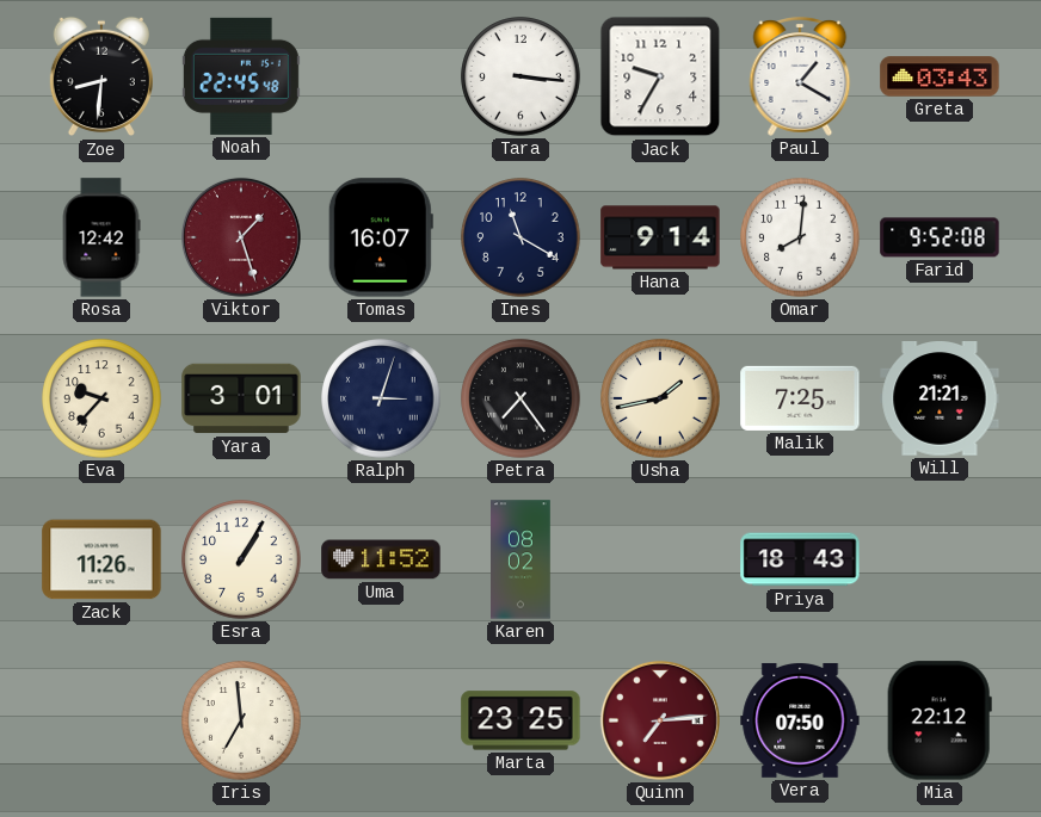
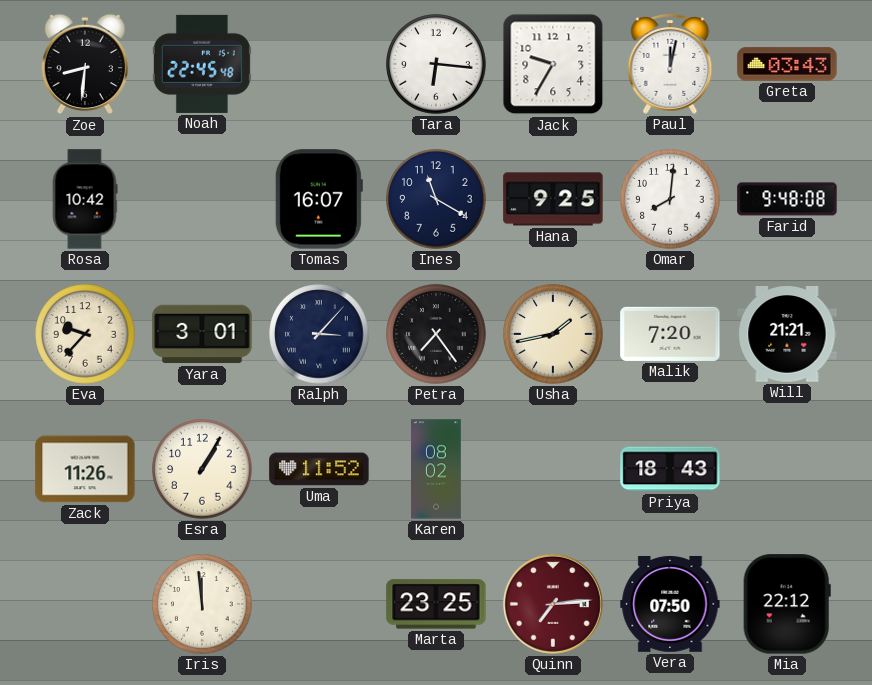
Tara: 3:16 -> 6:16 (436, 64)
Paul: 1:20 -> 12:02 (670, 64)
Rosa: 12:42 -> 10:42 (85, 199)
Viktor: 1:27 -> none (241, 237)
Hana: 9:14 -> 9:25 (553, 199)
Farid: 9:52 -> 9:48 (787, 199)
Ralph: 3:03 -> 3:07 (319, 334)
Malik: 7:25 -> 7:20 (670, 334)
Iris: 6:59 -> 11:59 (202, 604)
